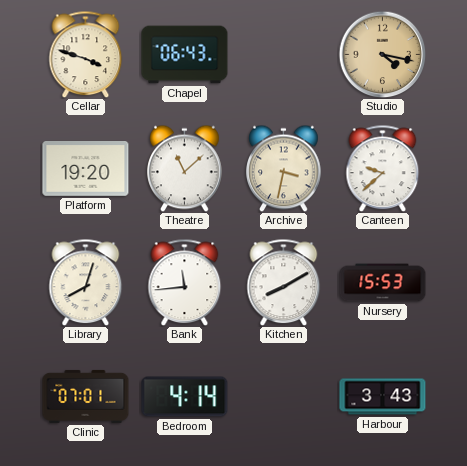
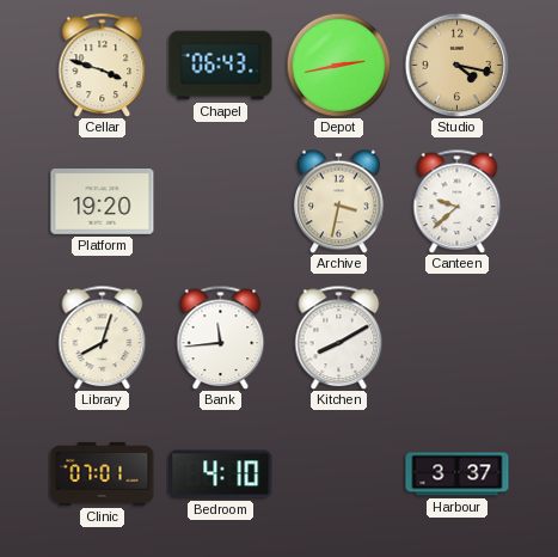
Depot: none -> 2:43 (338, 65)
Theatre: 11:08 -> none (185, 168)
Nursery: 15:53 -> none (383, 283)
Bedroom: 4:14 -> 4:10 (221, 475)
Harbour: 3:43 -> 3:37 (458, 475)
